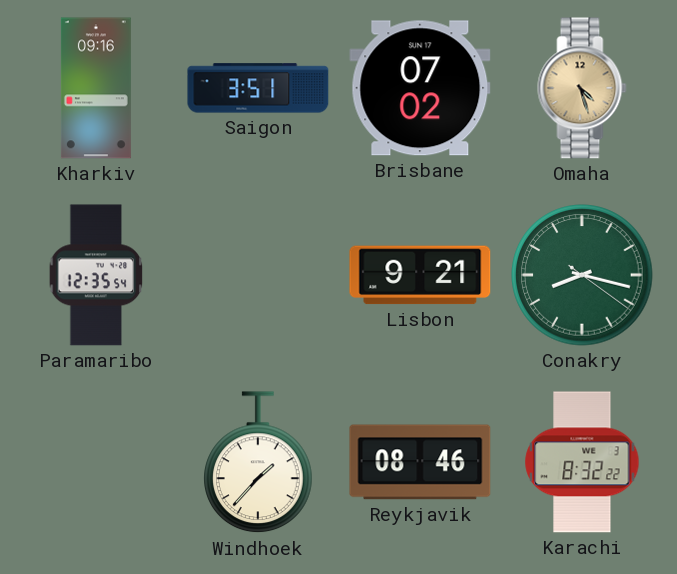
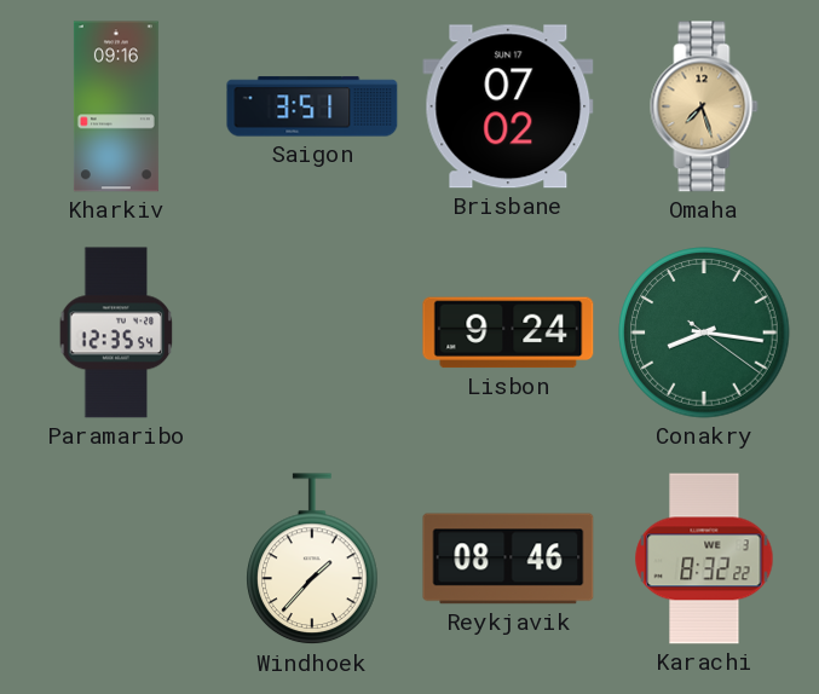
Omaha: 4:27 -> 7:27 (704, 106)
Lisbon: 9:21 -> 9:24 (508, 332)
Conakry: 8:17 -> 8:16 (704, 332)
